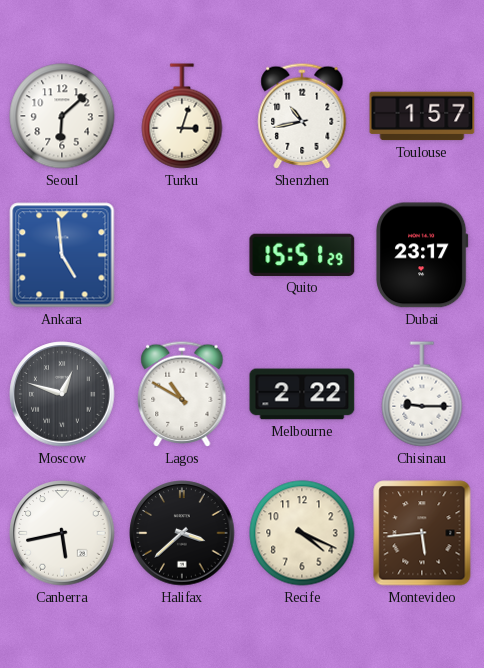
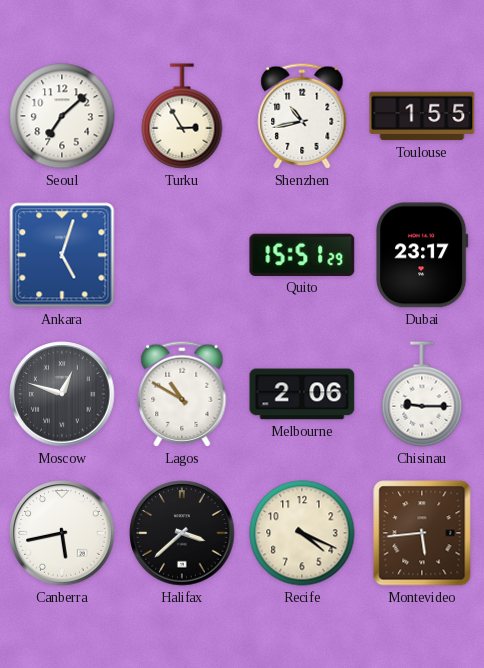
Seoul: 6:08 -> 7:08 (62, 116)
Turku: 3:03 -> 2:55 (182, 116)
Toulouse: 1:57 -> 1:55 (422, 116)
Ankara: 4:59 -> 5:03 (62, 255)
Melbourne: 2:22 -> 2:06 (302, 394)
